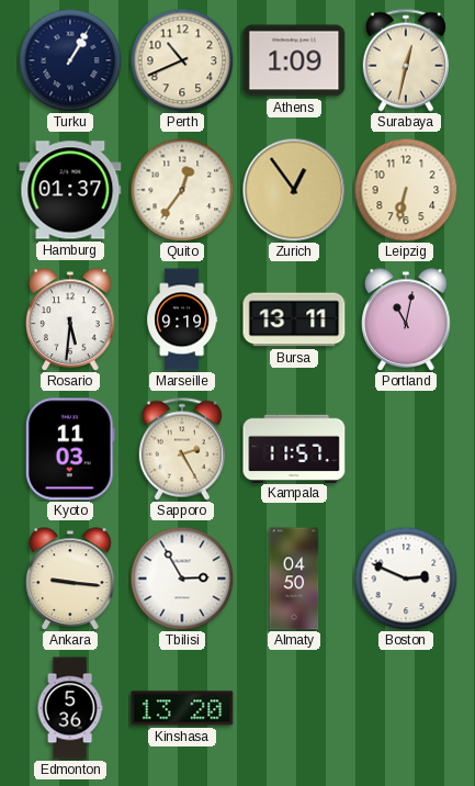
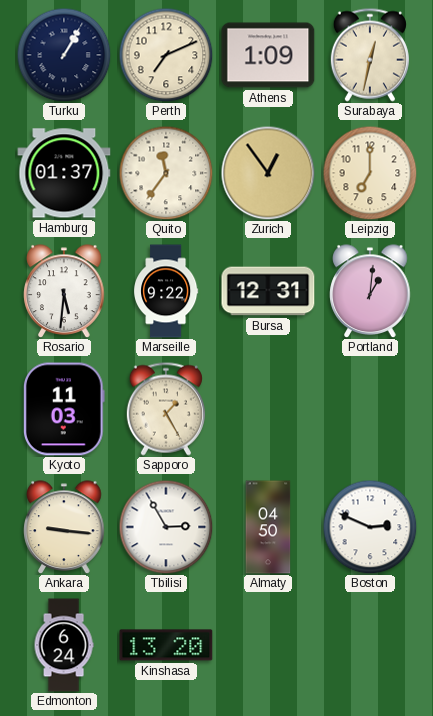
Perth: 10:41 -> 7:11 (166, 55)
Quito: 12:36 -> 11:36 (166, 173)
Leipzig: 6:32 -> 7:00 (370, 173)
Marseille: 9:19 -> 9:22 (167, 291)
Bursa: 13:11 -> 12:31 (268, 291)
Portland: 11:02 -> 1:01 (370, 291)
Sapporo: 2:25 -> 1:25 (166, 409)
Kampala: 11:57 -> none (294, 448)
Edmonton: 5:36 -> 6:24 (64, 645)
